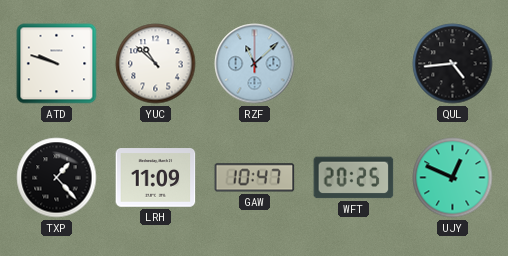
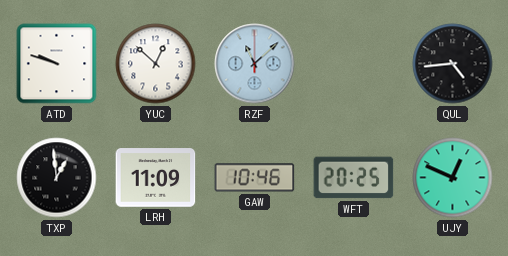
YUC: 10:52 -> 12:52 (156, 64)
TXP: 1:23 -> 12:59 (57, 178)
GAW: 10:47 -> 10:46 (255, 178)
